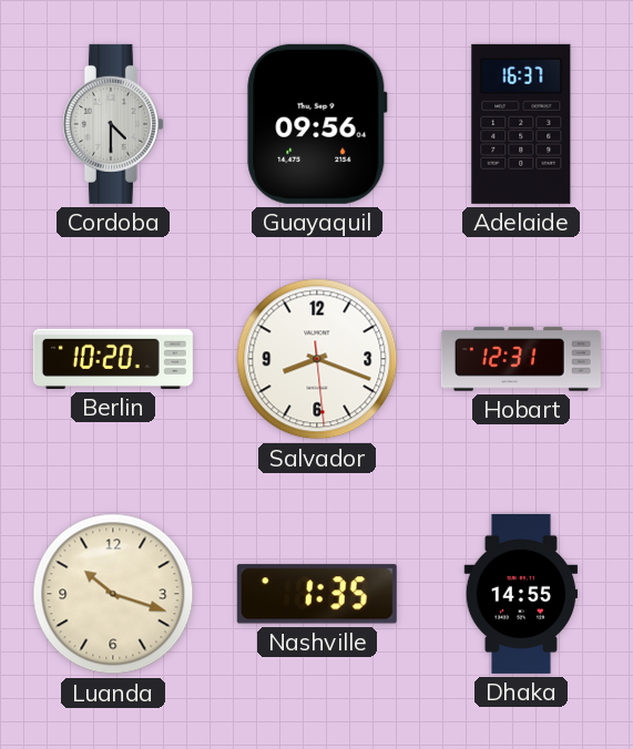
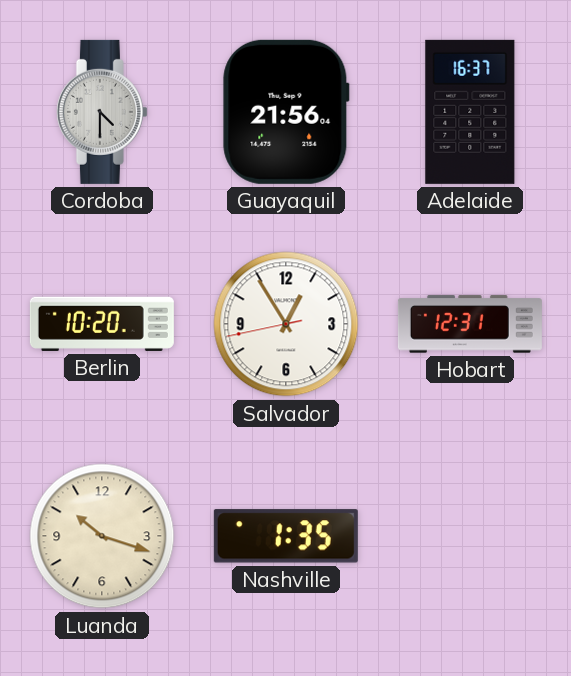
Guayaquil: 09:56 -> 21:56 (286, 112)
Salvador: 8:18 -> 12:54 (286, 324)
Dhaka: 14:55 -> none (521, 594)
